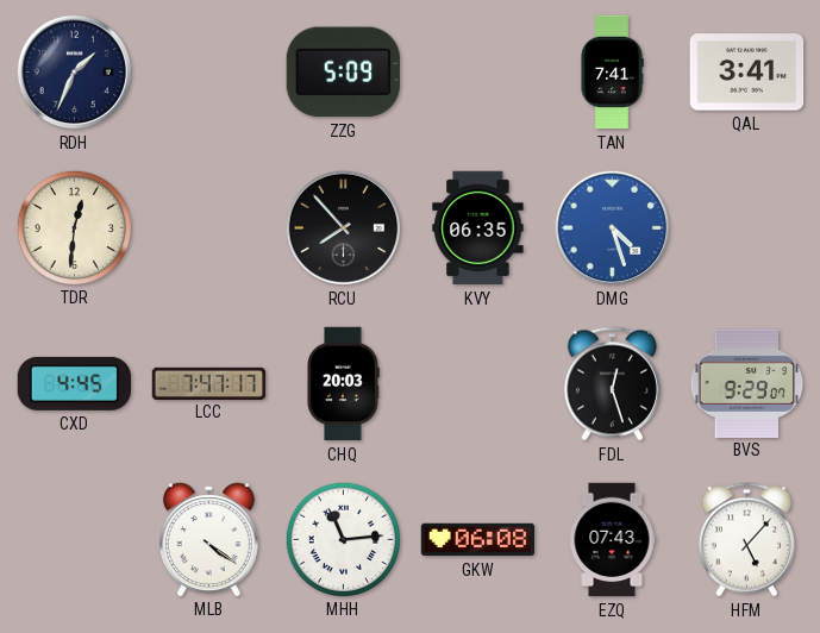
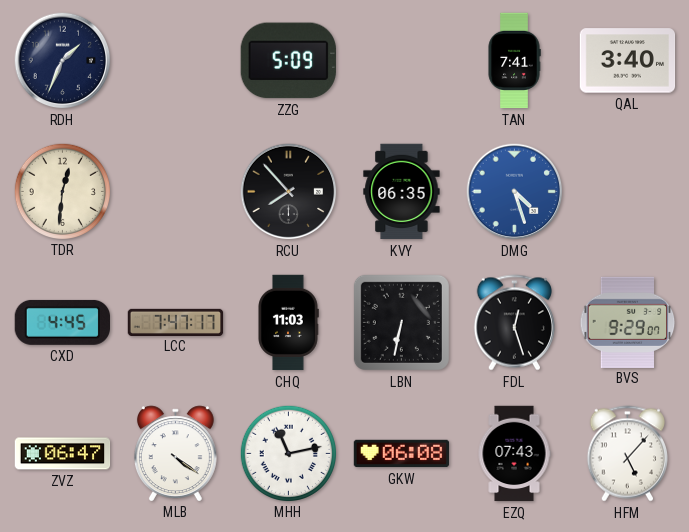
QAL: 3:41 -> 3:40 (628, 61)
CHQ: 20:03 -> 11:03 (288, 323)
LBN: none -> 6:32 (401, 322)
ZVZ: none -> 06:47 (63, 454)
MHH: 11:14 -> 11:13 (288, 453)
